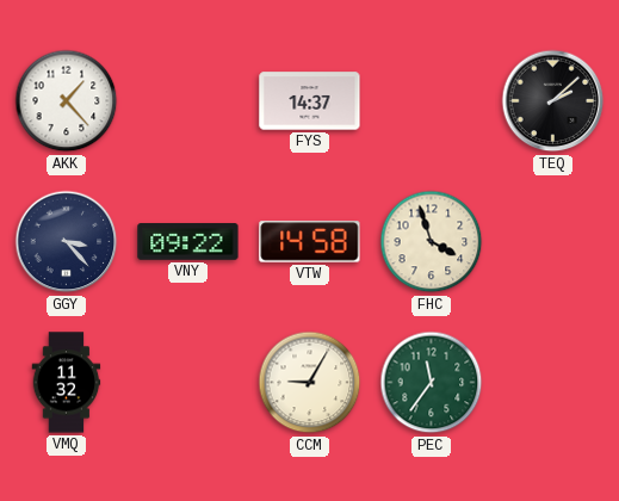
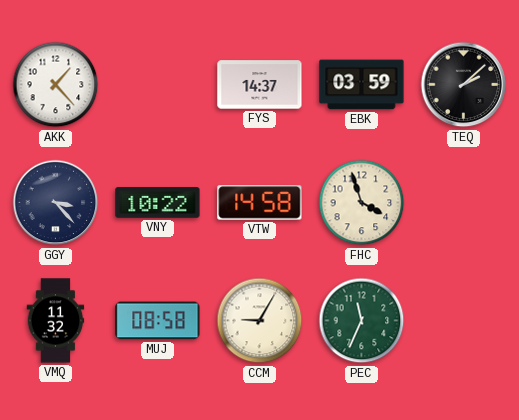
EBK: none -> 03:59 (362, 85)
VNY: 09:22 -> 10:22 (158, 203)
MUJ: none -> 08:58 (158, 321)
PEC: 11:36 -> 11:34 (362, 321)
